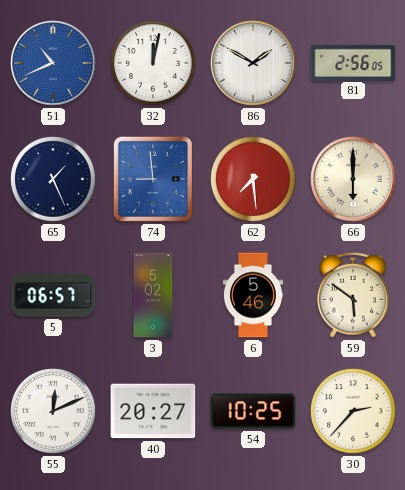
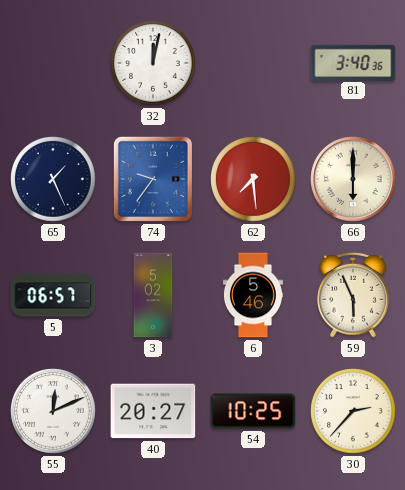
51: 10:41 -> none (53, 63)
86: 1:50 -> none (253, 63)
81: 2:56 -> 3:40 (353, 62)
74: 8:59 -> 9:36 (153, 179)
59: 5:51 -> 5:56 (354, 295)
